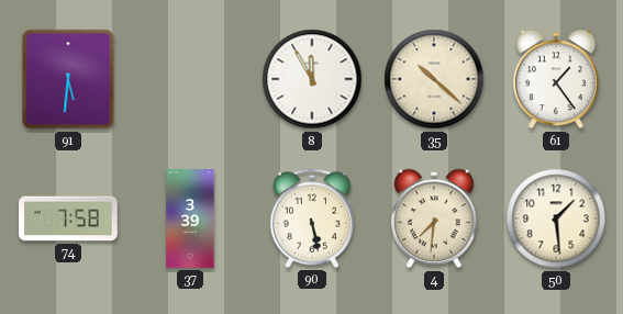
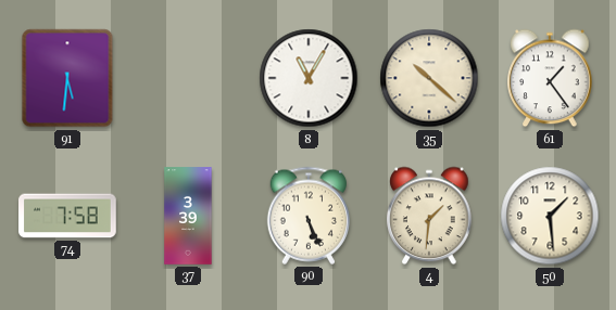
8: 11:55 -> 11:05 (309, 78)
90: 5:28 -> 5:26 (307, 216)
4: 7:31 -> 1:31 (429, 216)
